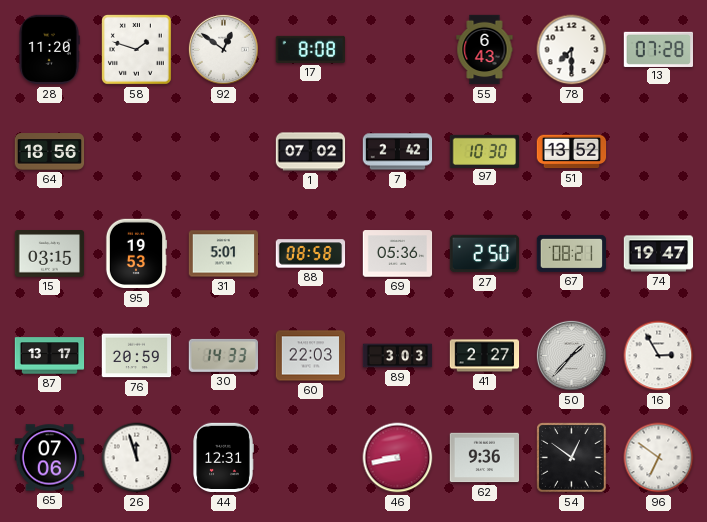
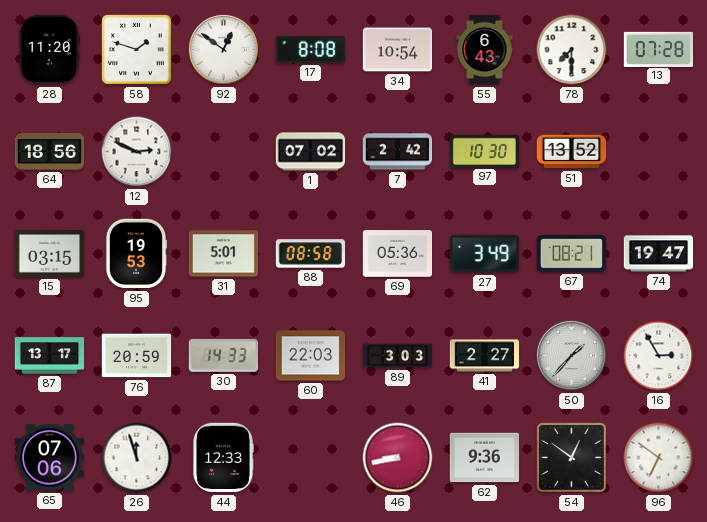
34: none -> 10:54 (398, 50)
12: none -> 2:49 (137, 152)
27: 2:50 -> 3:49 (485, 254)
44: 12:31 -> 12:33 (223, 458)
